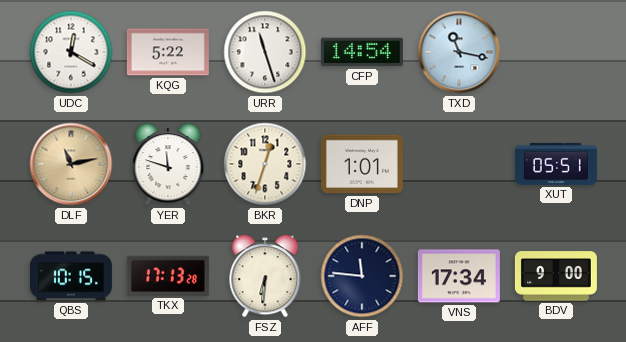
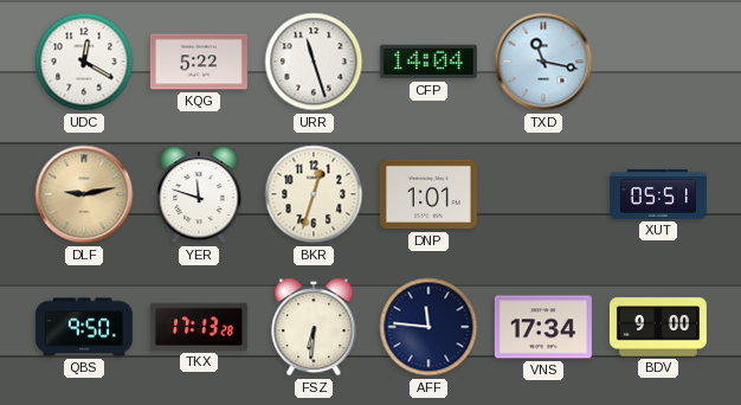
CFP: 14:54 -> 14:04 (429, 62)
DLF: 11:13 -> 9:13 (84, 194)
QBS: 10:15 -> 9:50 (84, 327)
